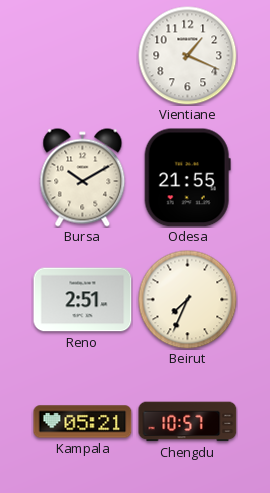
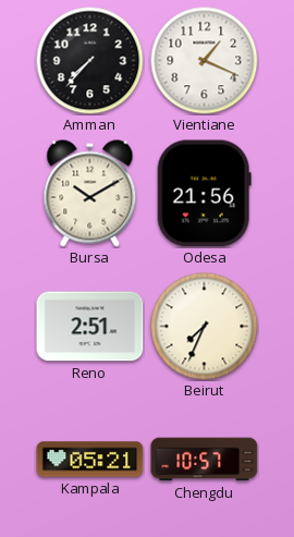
Amman: none -> 7:37 (90, 61)
Odesa: 21:55 -> 21:56 (204, 194)
